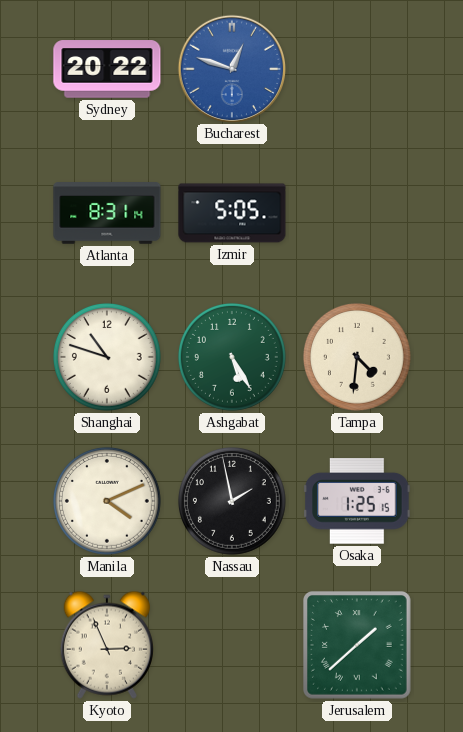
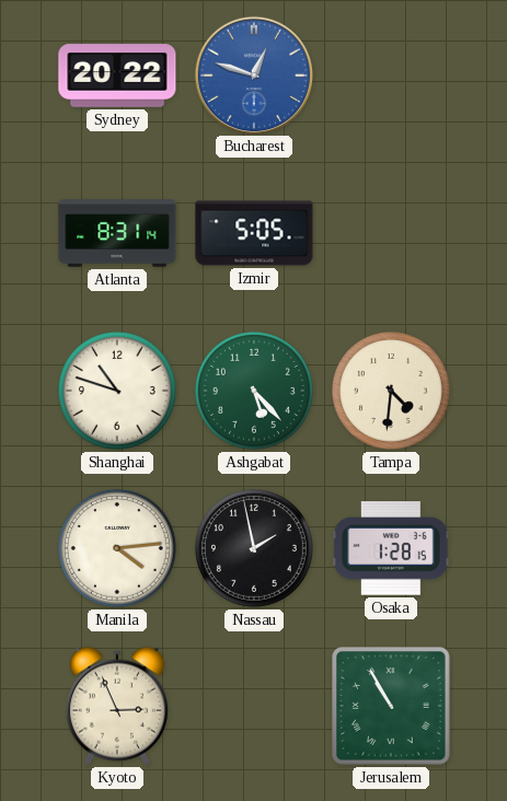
Ashgabat: 5:25 -> 5:23 (254, 391)
Manila: 4:11 -> 4:14 (117, 548)
Osaka: 1:25 -> 1:28 (391, 548)
Jerusalem: 1:38 -> 10:55 (392, 707)
